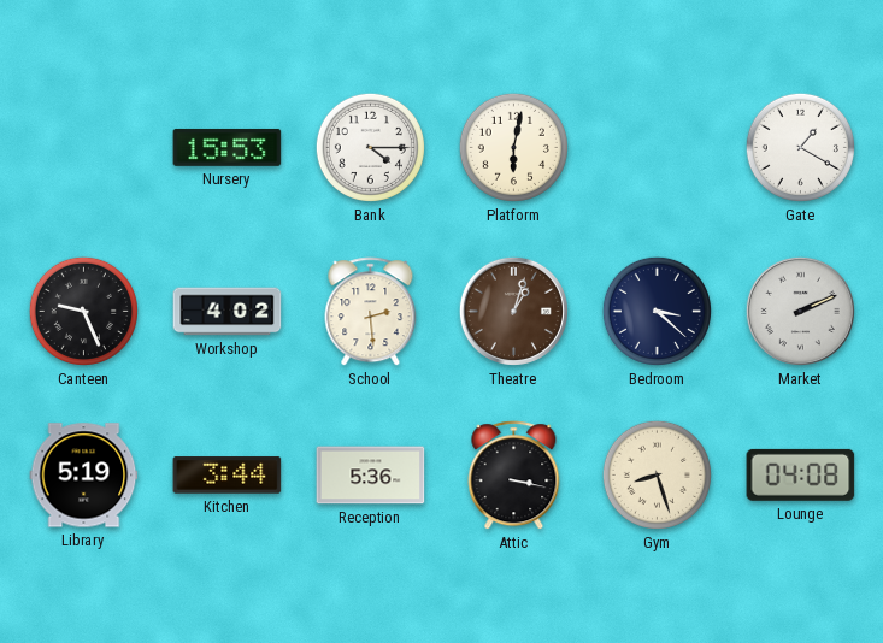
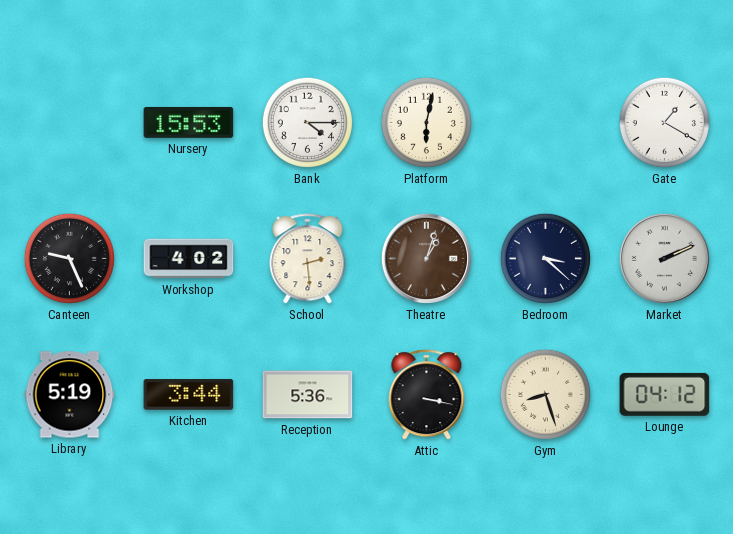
Lounge: 04:08 -> 04:12 (665, 394)
